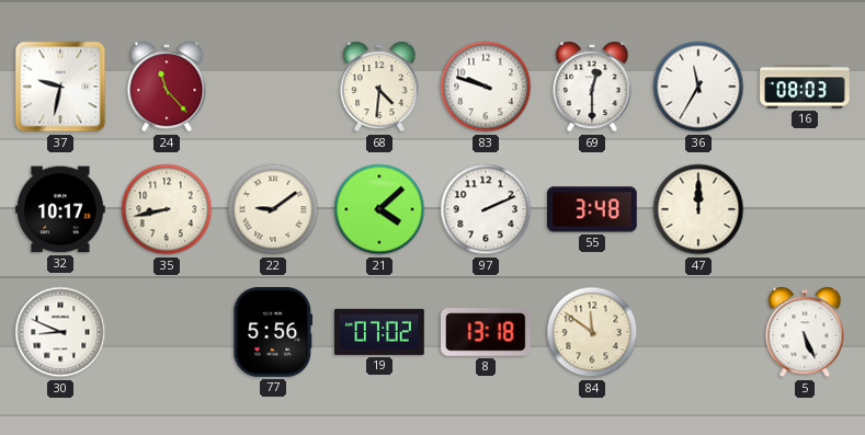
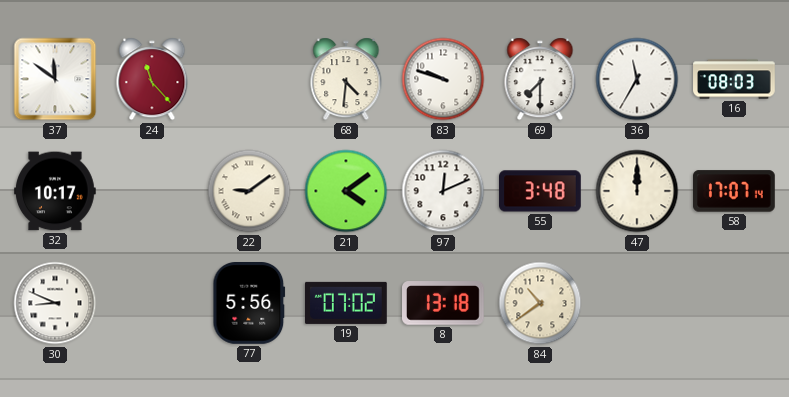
37: 9:32 -> 11:51 (55, 79)
69: 12:30 -> 7:30 (540, 79)
35: 8:43 -> none (167, 209)
21: 4:08 -> 4:09 (346, 191)
97: 2:11 -> 12:11 (443, 191)
58: none -> 17:07 (735, 191)
84: 11:51 -> 10:39 (540, 303)
5: 5:26 -> none (805, 332)
